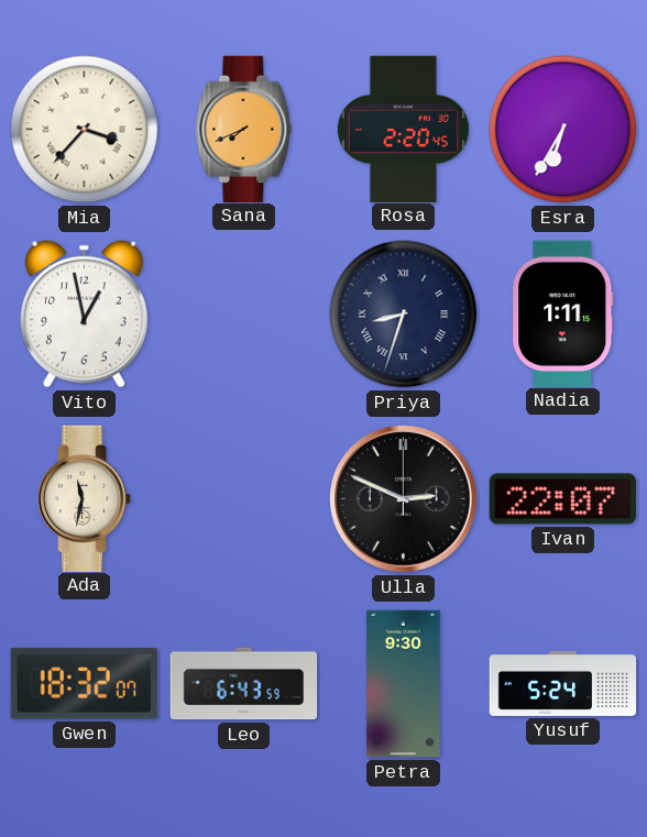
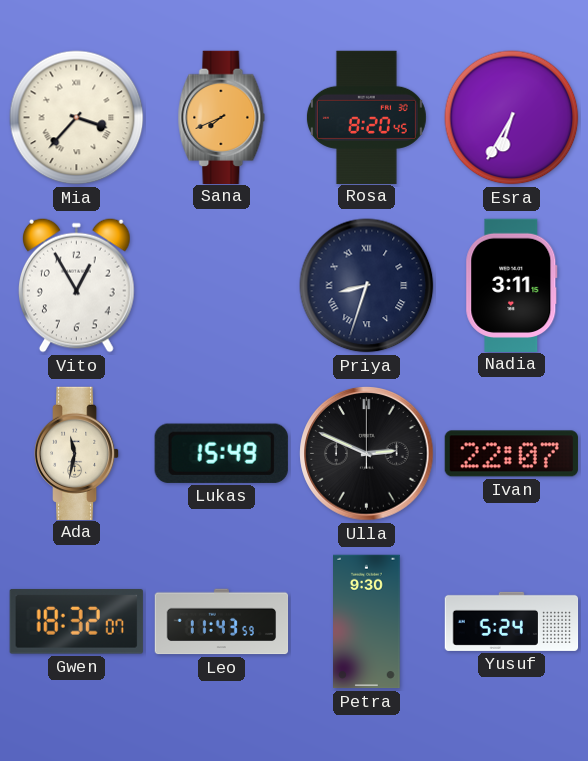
Rosa: 2:20 -> 8:20 (366, 117)
Vito: 12:58 -> 12:55 (77, 285)
Nadia: 1:11 -> 3:11 (512, 285)
Lukas: none -> 15:49 (221, 453)
Leo: 6:43 -> 11:43 (222, 622)
